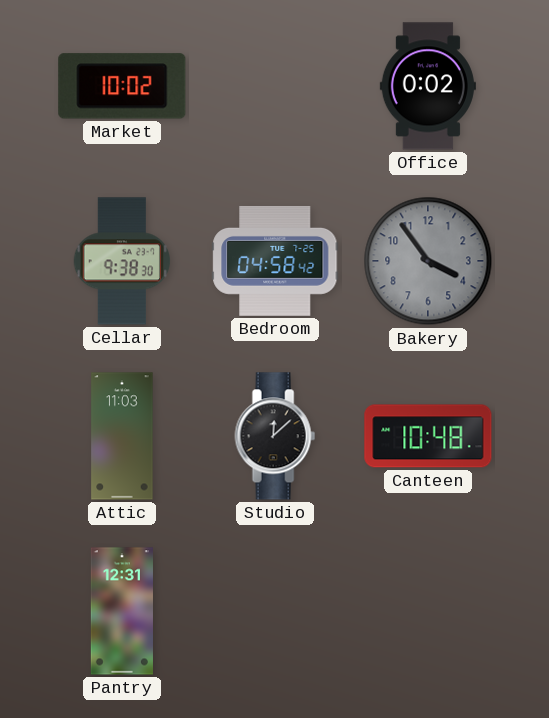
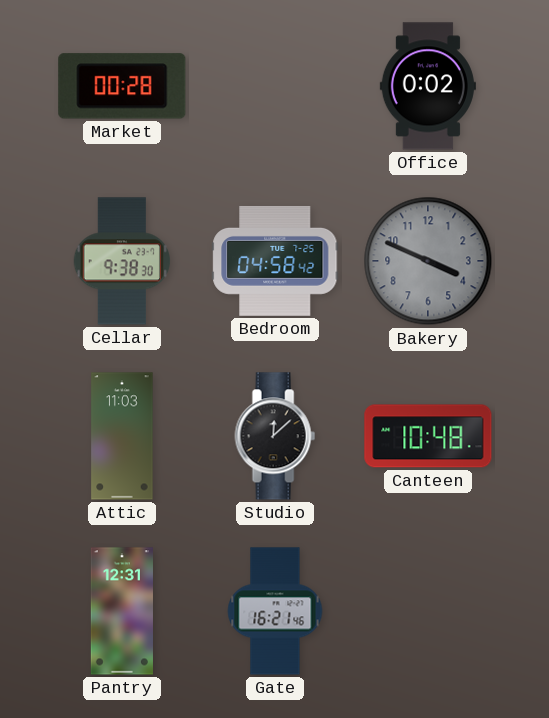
Market: 10:02 -> 00:28 (122, 86)
Bakery: 3:54 -> 3:49 (428, 261)
Gate: none -> 16:21 (275, 611)
